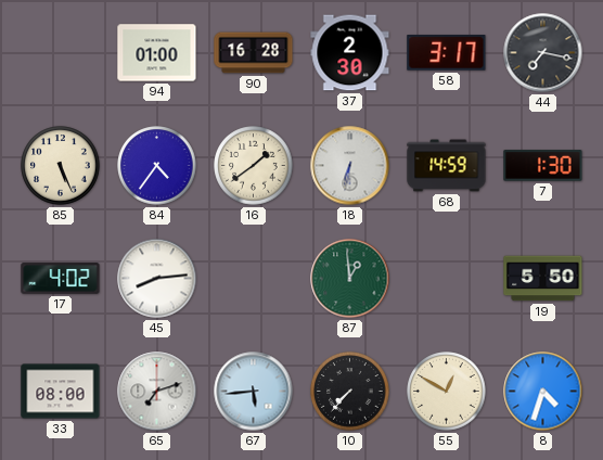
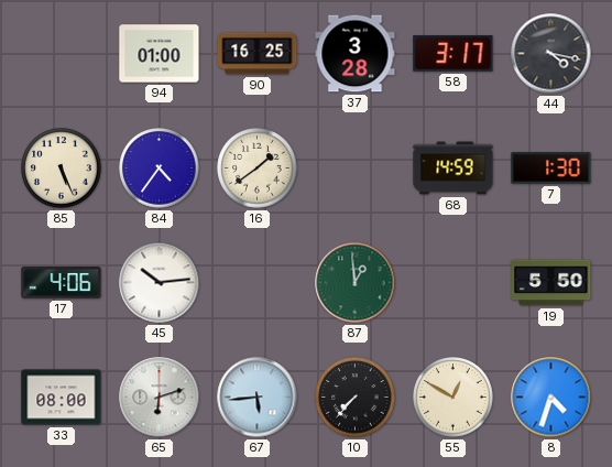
90: 16:28 -> 16:25 (258, 54)
37: 2:30 -> 3:28 (356, 54)
44: 7:17 -> 4:17 (551, 54)
18: 6:32 -> none (350, 166)
17: 4:02 -> 4:06 (62, 283)
45: 8:14 -> 10:14 (160, 283)
65: 7:12 -> 6:12 (160, 398)
